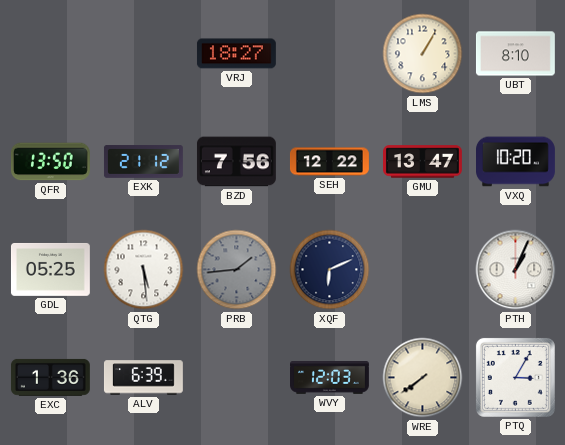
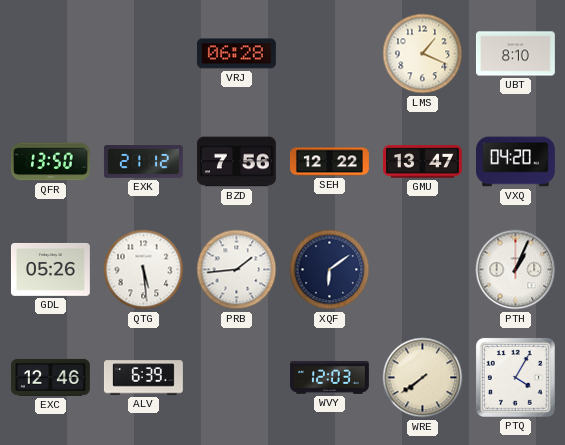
VRJ: 18:27 -> 06:28 (236, 54)
LMS: 1:05 -> 1:19 (423, 54)
VXQ: 10:20 -> 04:20 (516, 162)
GDL: 05:25 -> 05:26 (50, 269)
PRB dial: grey -> white (237, 270)
XQF: 6:11 -> 6:09 (330, 270)
EXC: 1:36 -> 12:46 (50, 377)
PTQ: 3:05 -> 4:05 (515, 377)
